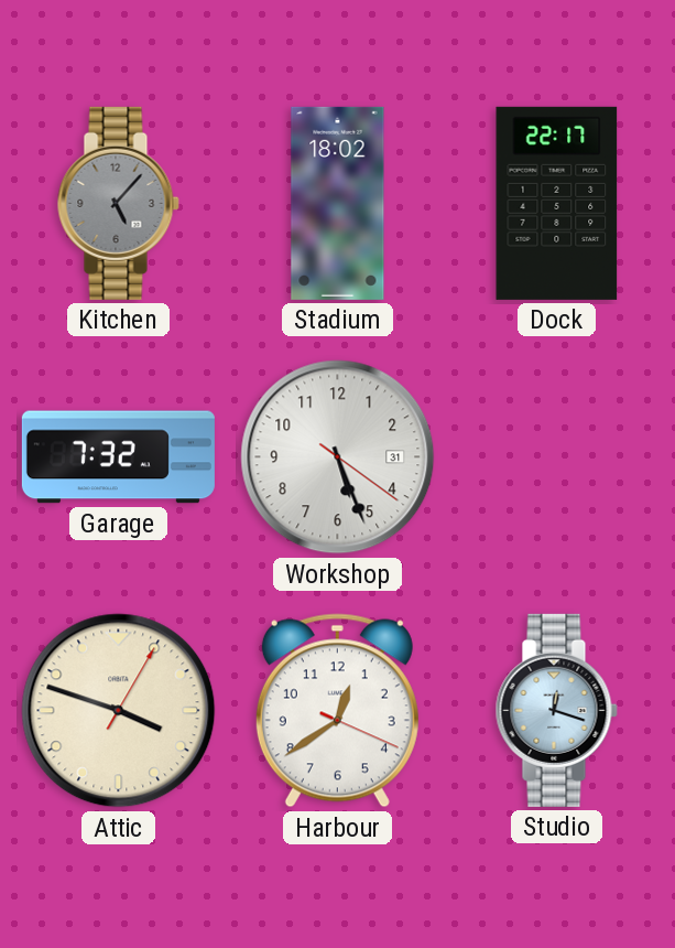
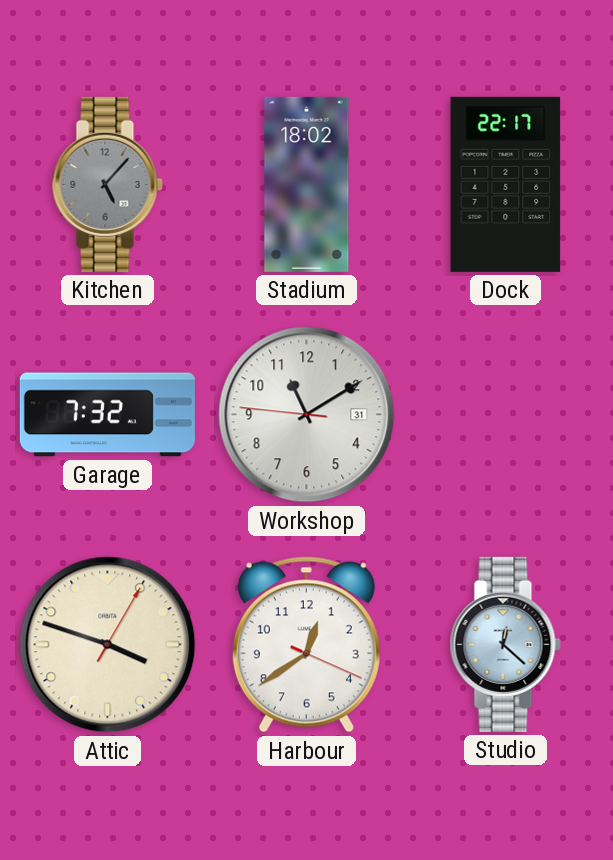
Workshop: 5:26 -> 11:09 (307, 415)
Studio: 12:18 -> 12:22 (505, 644)
